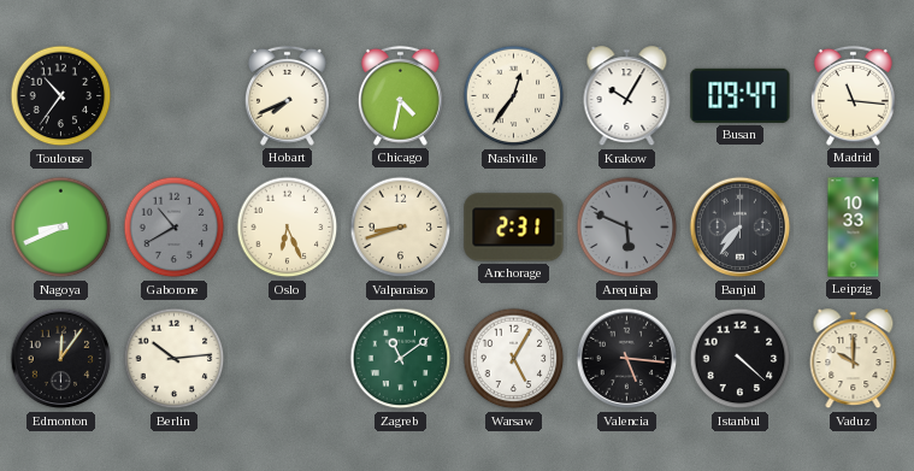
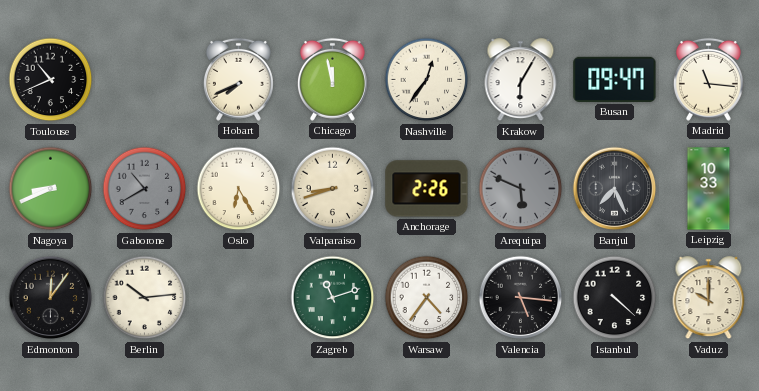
Toulouse: 10:36 -> 10:41 (51, 80)
Chicago: 4:32 -> 11:58 (332, 79)
Krakow: 10:05 -> 6:05 (521, 80)
Oslo: 6:26 -> 6:25 (239, 189)
Anchorage: 2:31 -> 2:26 (427, 189)
Banjul: 7:36 -> 7:26 (615, 189)
Zagreb: 11:09 -> 11:12 (333, 298)
Warsaw: 5:05 -> 4:36 (427, 298)
